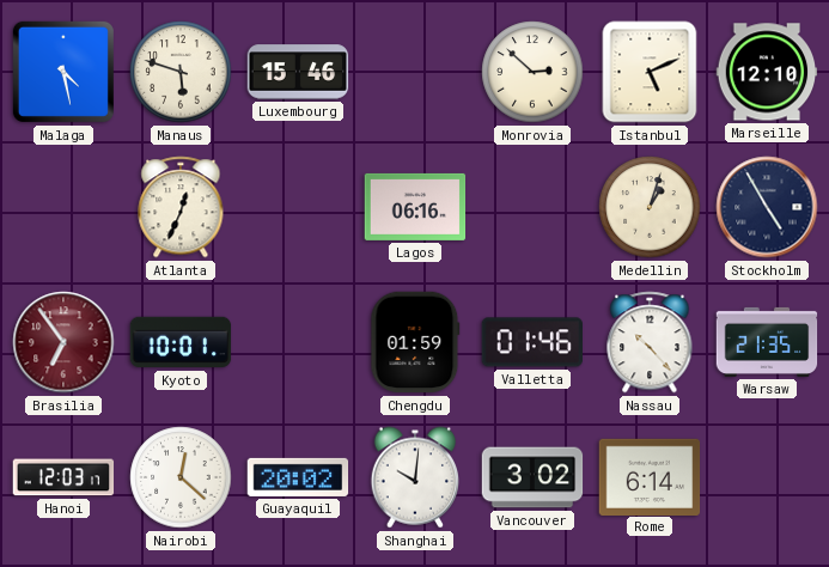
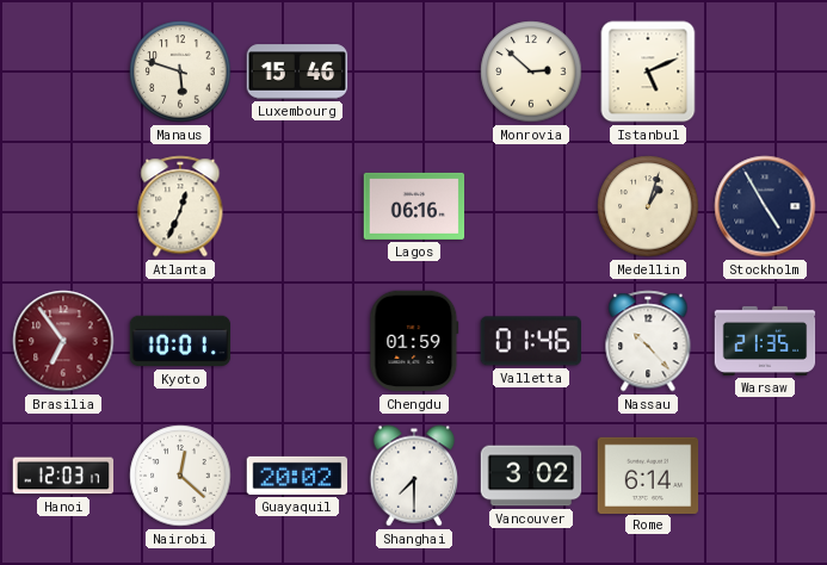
Malaga: 4:28 -> none (63, 72)
Marseille: 12:10 -> none (767, 72)
Shanghai: 10:01 -> 7:30 (414, 476)
